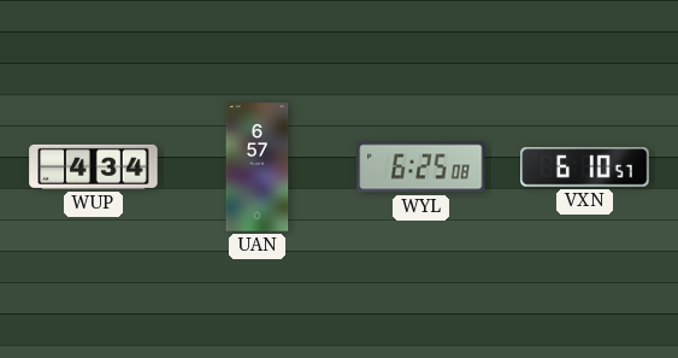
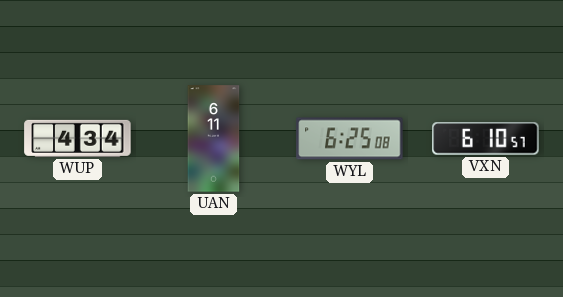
UAN: 6:57 -> 6:11 (214, 139)
